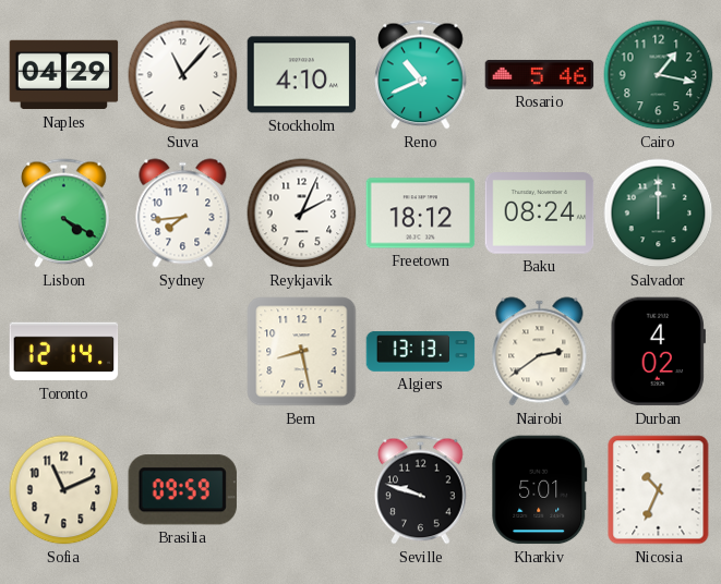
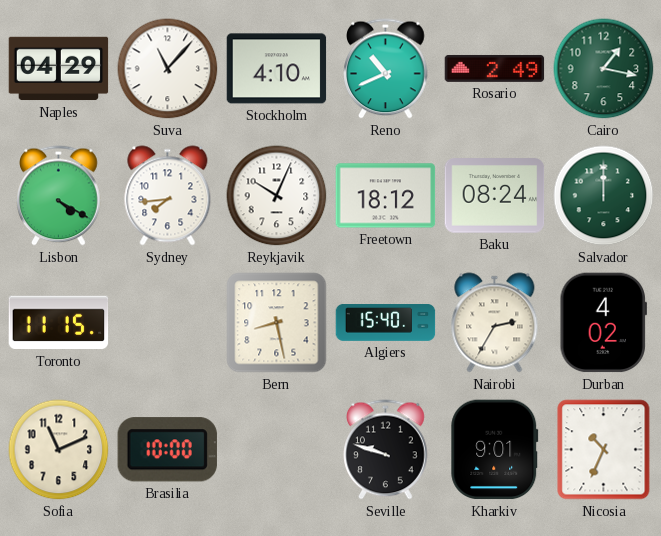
Rosario: 5:46 -> 2:49 (495, 68)
Reykjavik: 2:04 -> 10:04 (277, 196)
Toronto: 12:14 -> 11:15 (59, 323)
Algiers: 13:13 -> 15:40 (386, 323)
Nairobi: 2:39 -> 2:35 (495, 323)
Brasilia: 09:59 -> 10:00 (167, 450)
Kharkiv: 5:01 -> 9:01 (495, 450)
